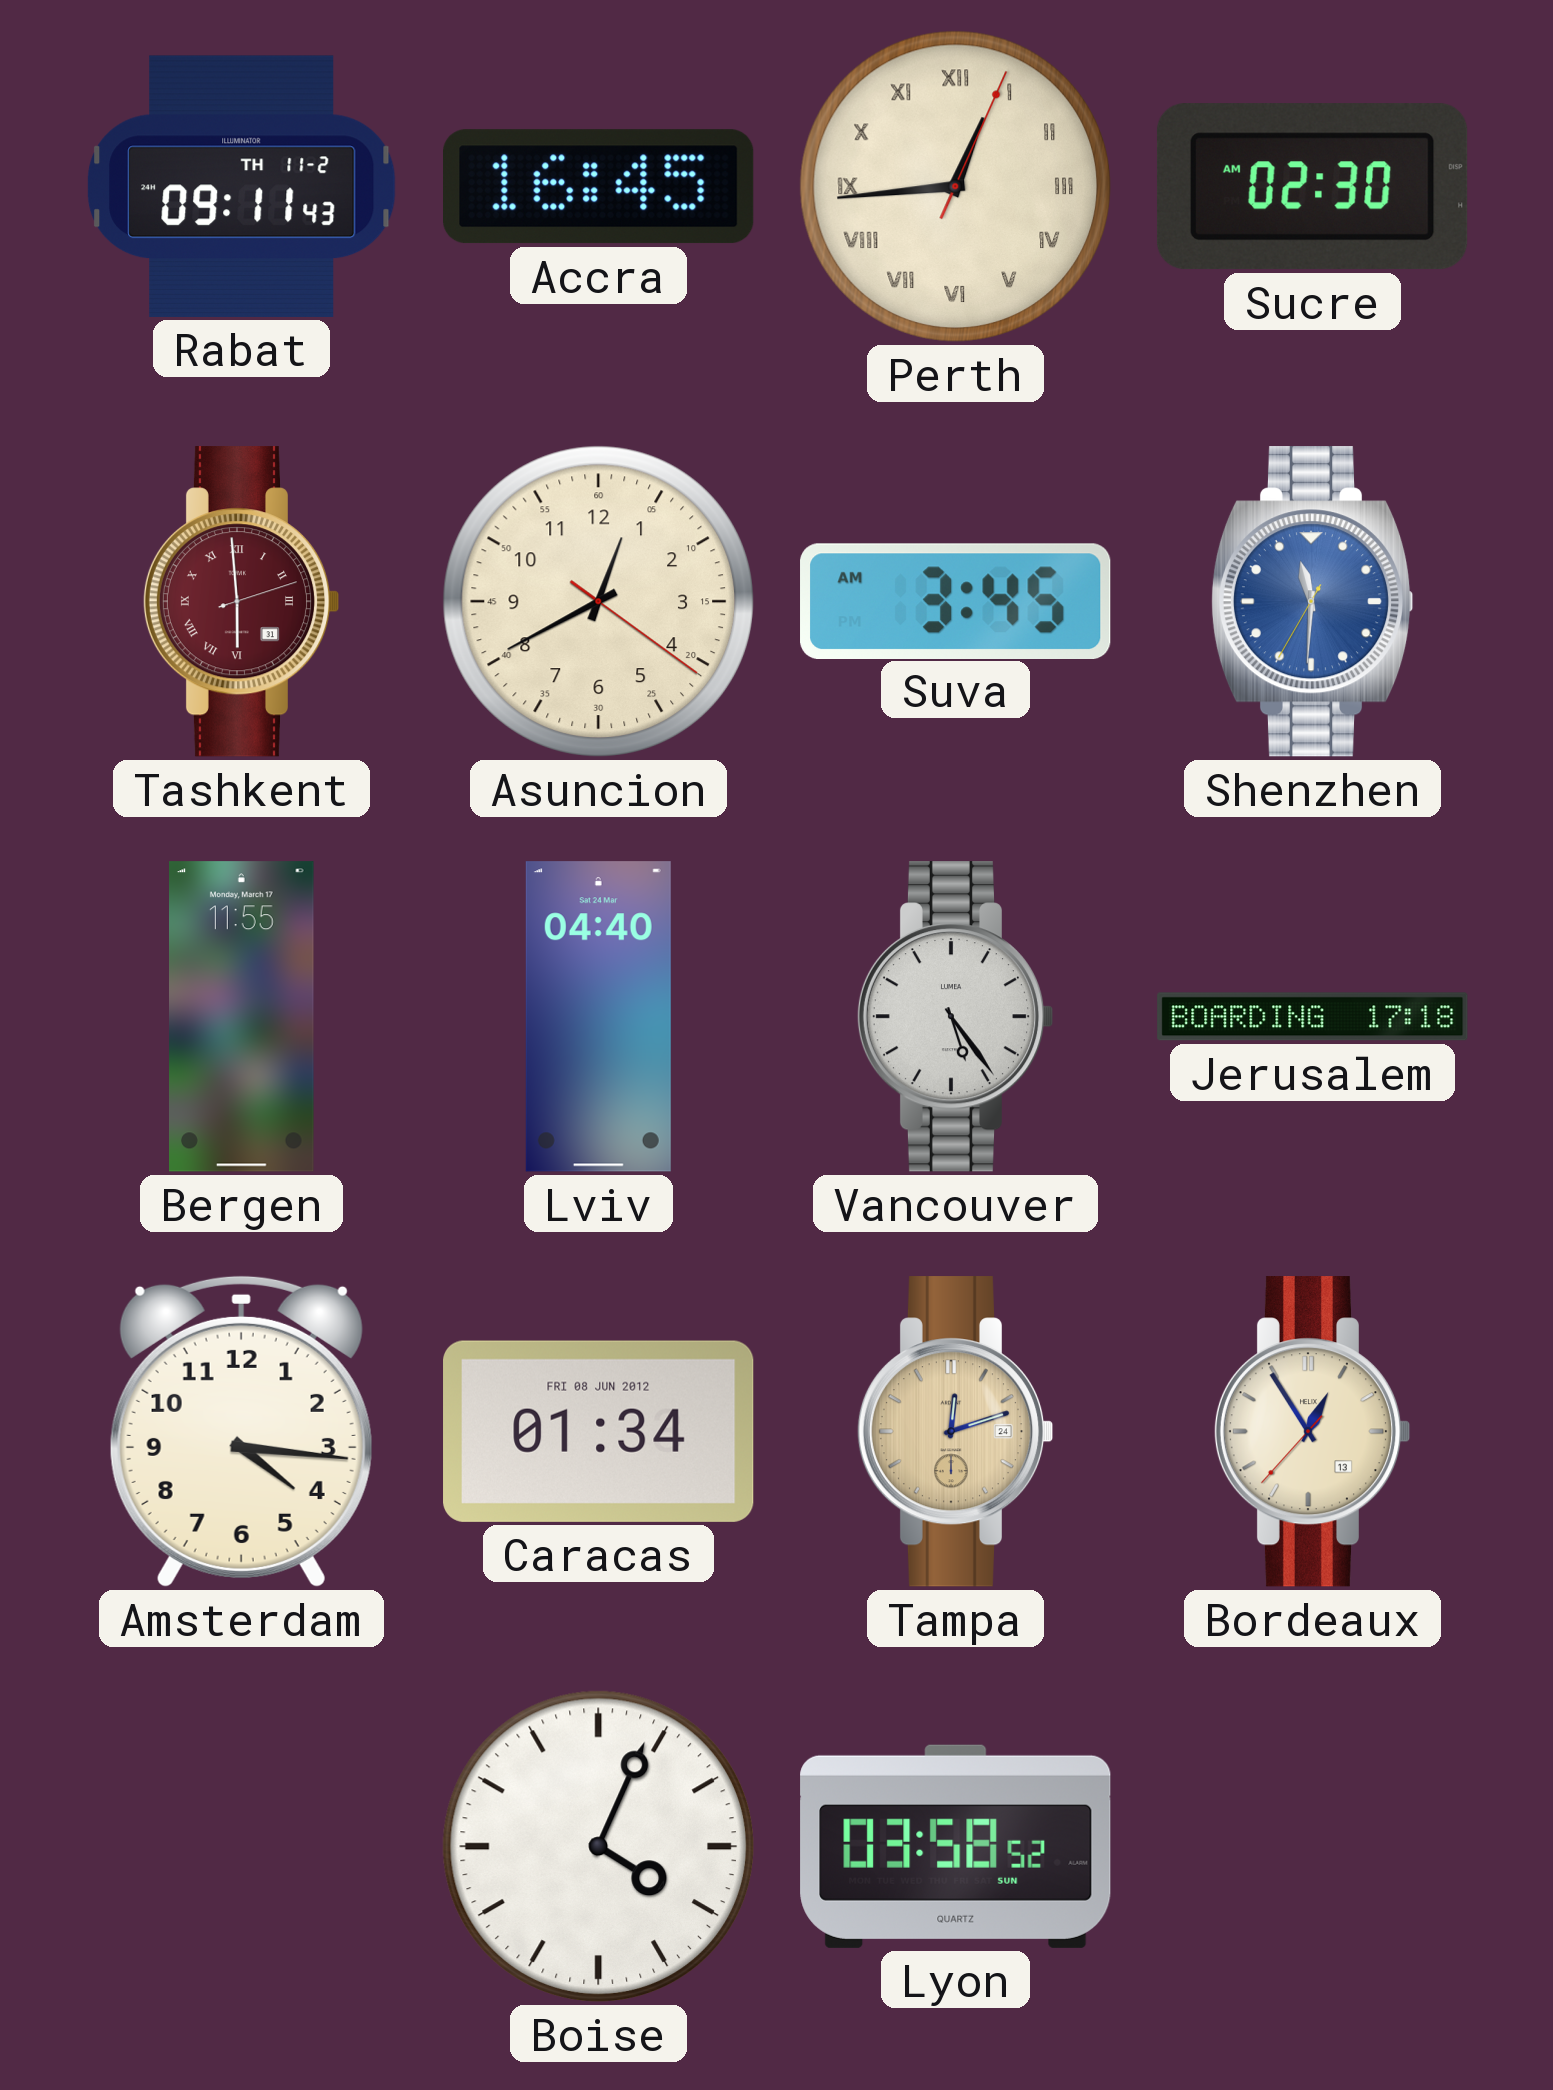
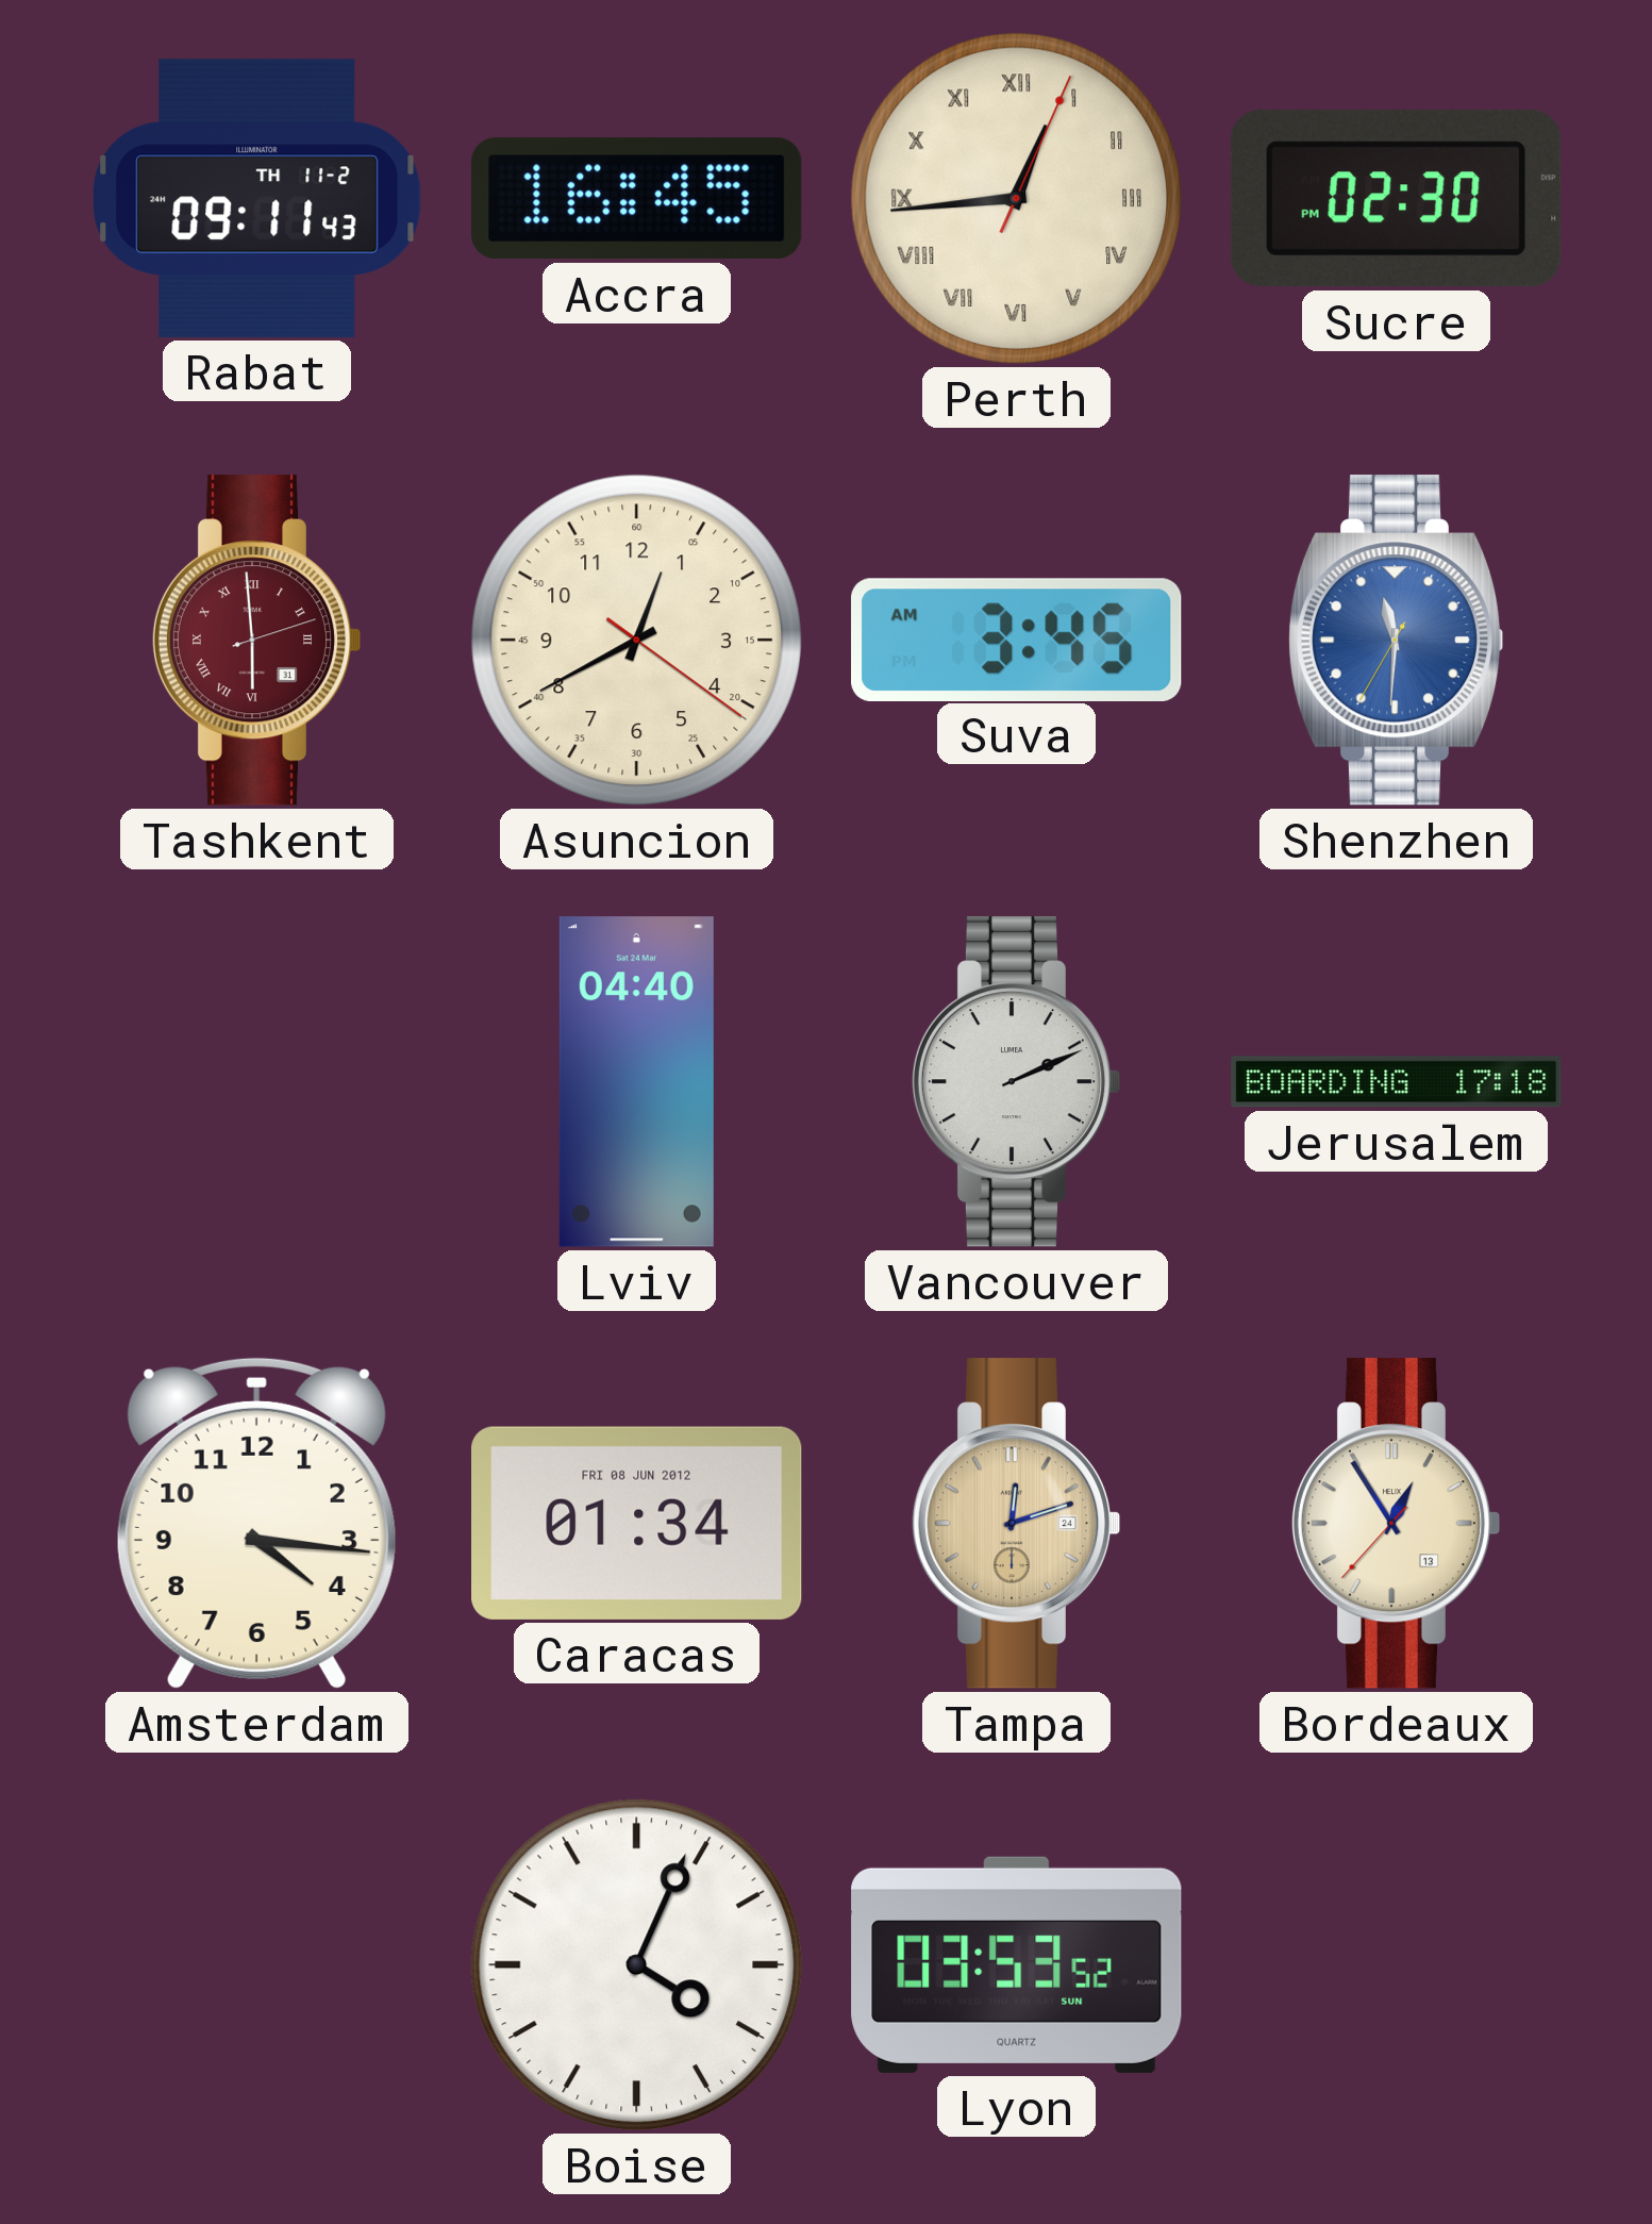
Sucre: 02:30 AM -> 02:30 PM (1396, 199)
Bergen: 11:55 -> none (242, 1017)
Vancouver: 5:24 -> 2:11 (1016, 1082)
Lyon: 03:58 -> 03:53 (1017, 1964)
